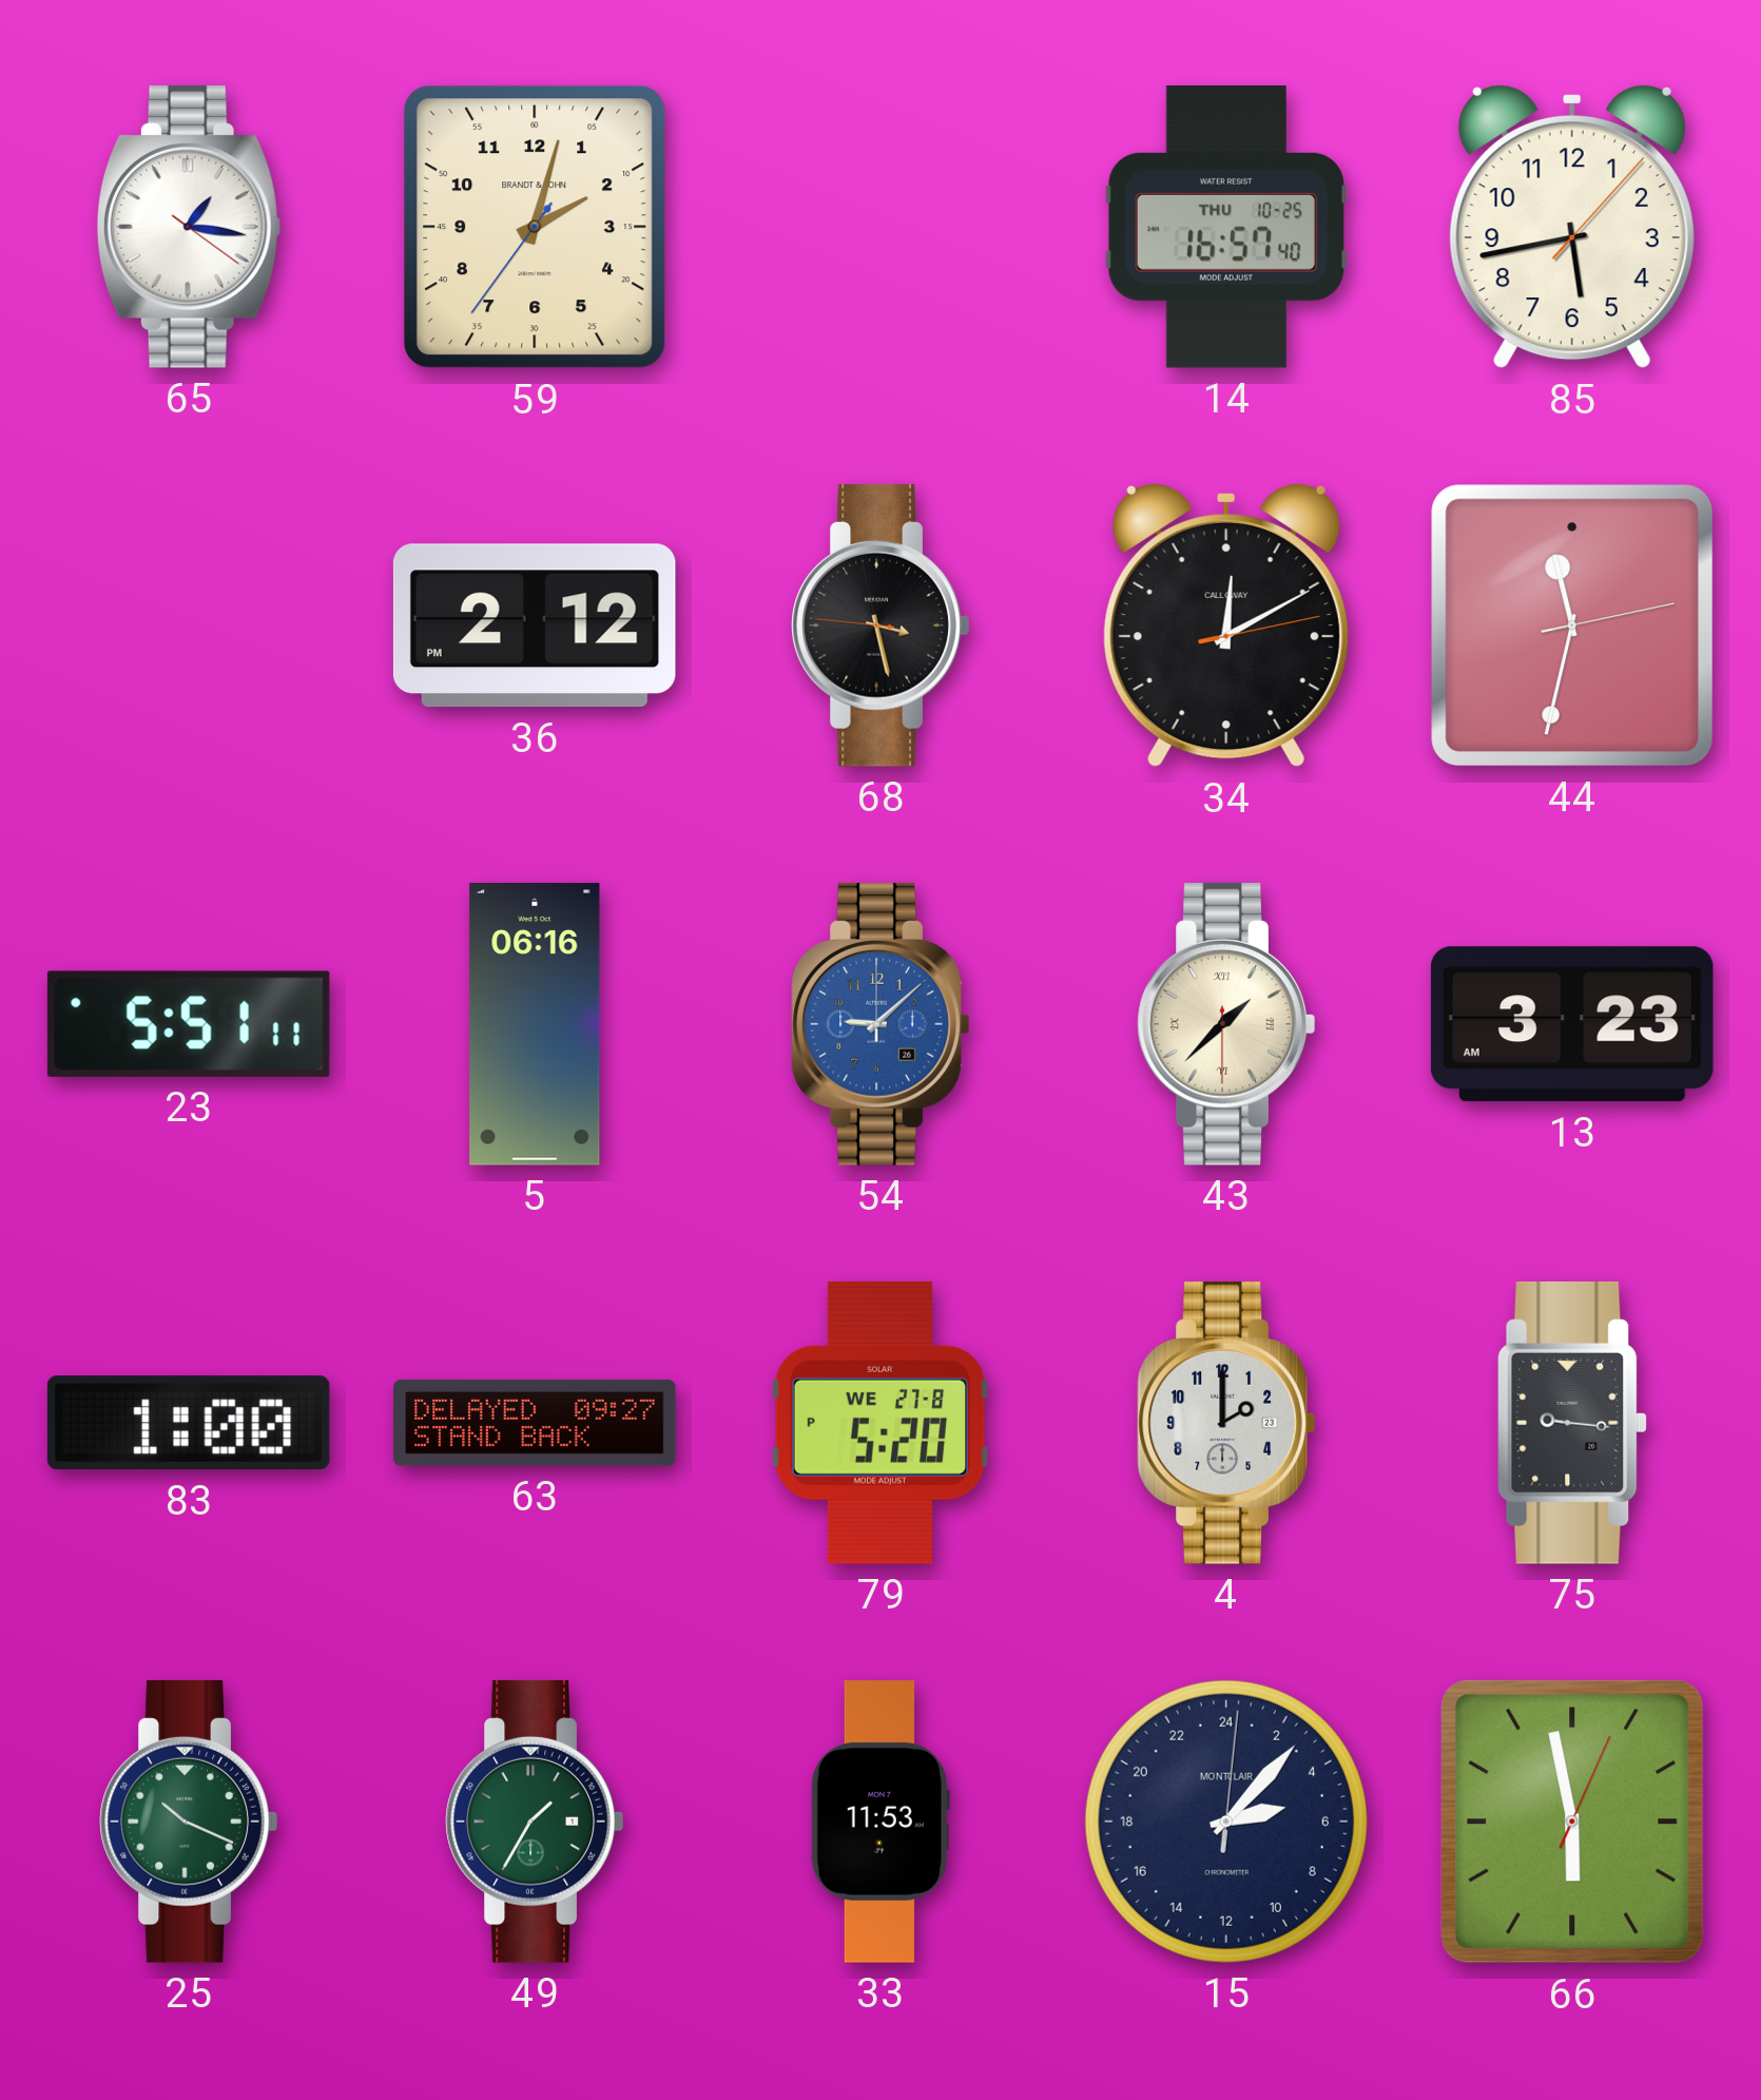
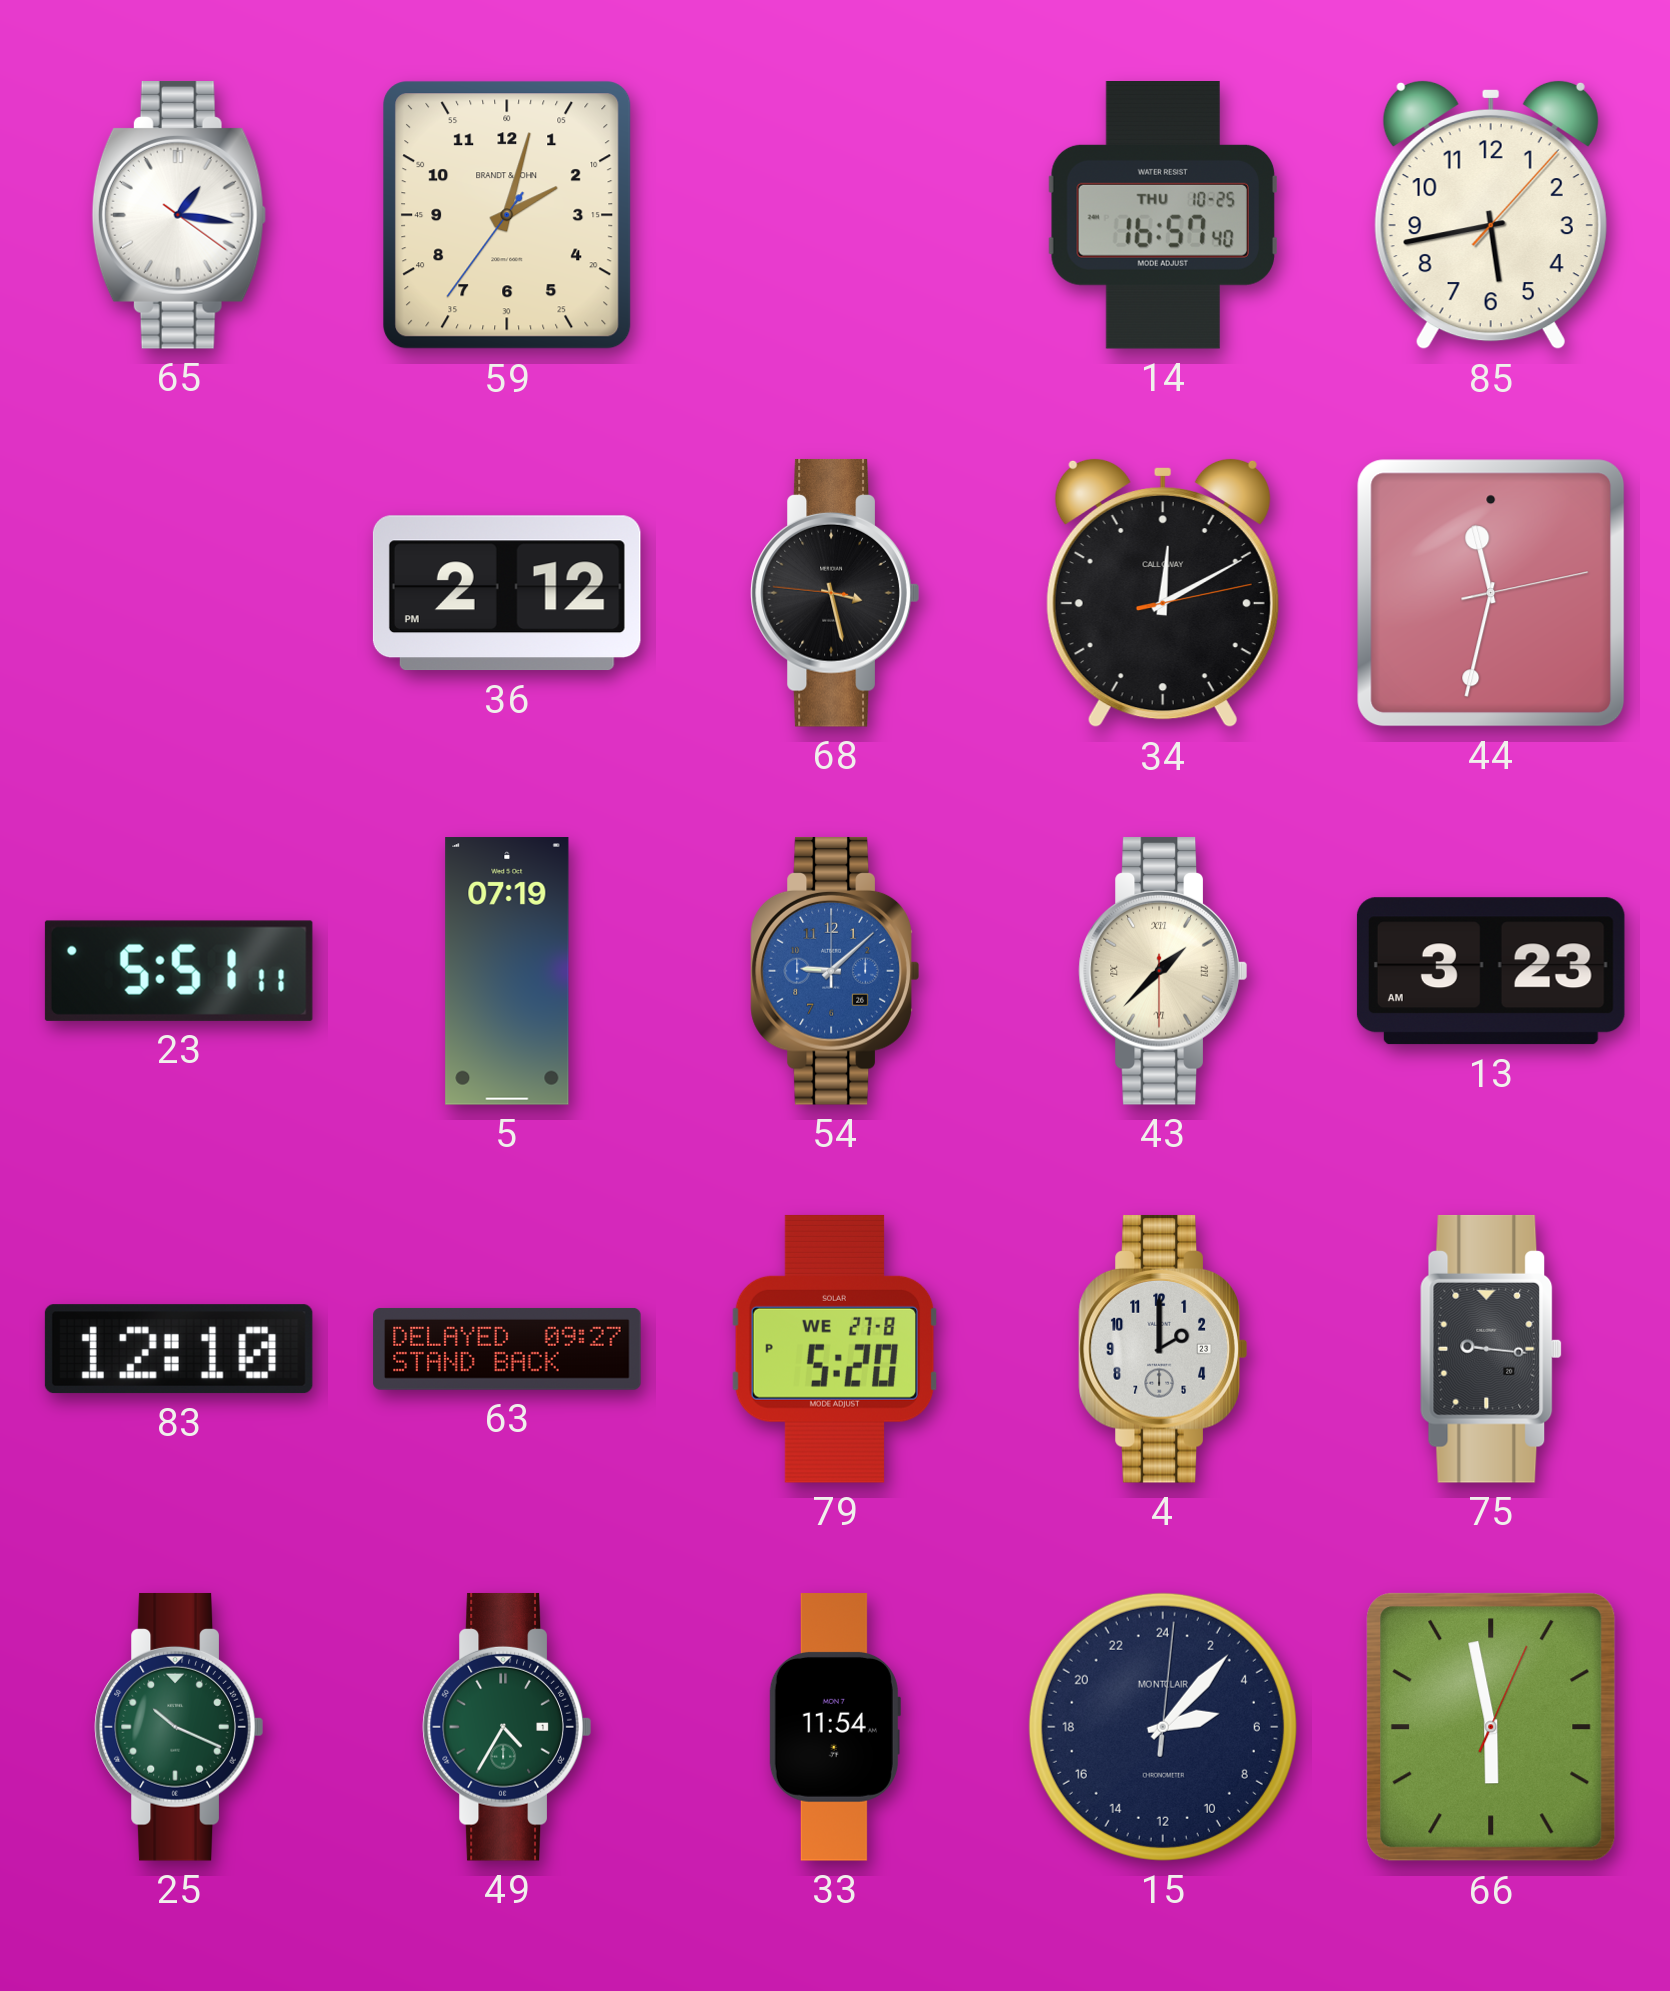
5: 06:16 -> 07:19 (507, 971)
83: 1:00 -> 12:10 (179, 1349)
49: 1:35 -> 4:35 (507, 1727)
33: 11:53 -> 11:54 (835, 1727)
